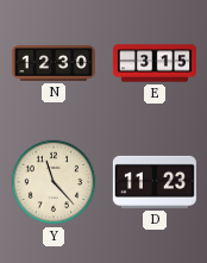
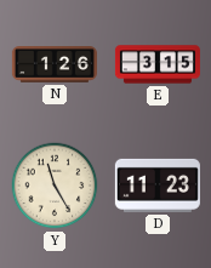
N: 12:30 -> 1:26 (55, 64)
Y: 11:23 -> 11:25 (55, 186)
